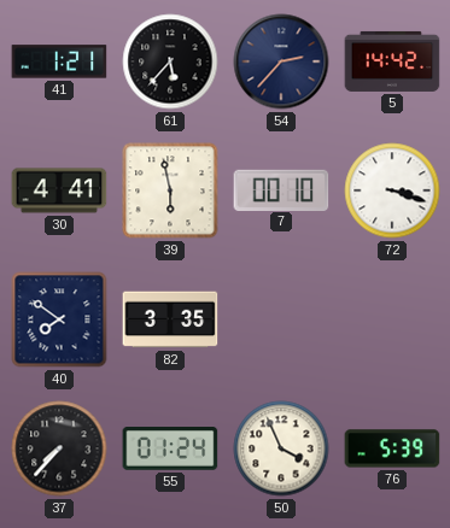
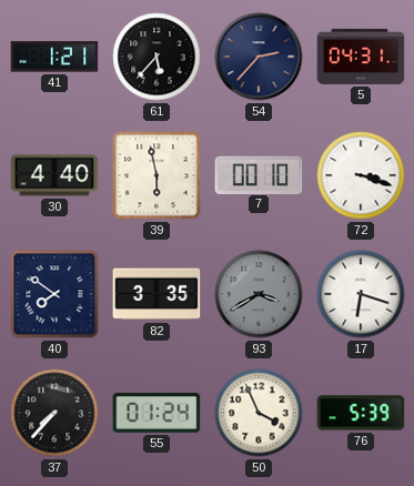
5: 14:42 -> 04:31 (361, 57)
30: 4:41 -> 4:40 (54, 175)
93: none -> 3:40 (259, 294)
17: none -> 6:18 (361, 294)
